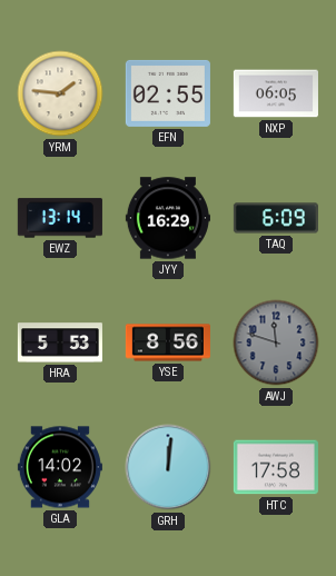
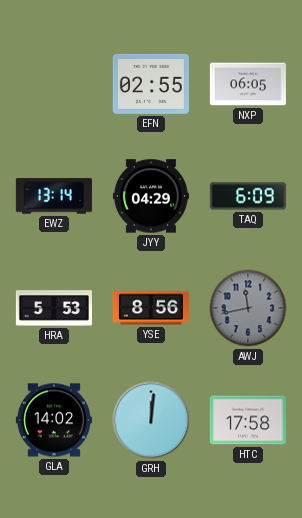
YRM: 1:46 -> none (60, 93)
JYY: 16:29 -> 04:29 (151, 196)
AWJ: 11:48 -> 11:43 (248, 308)
